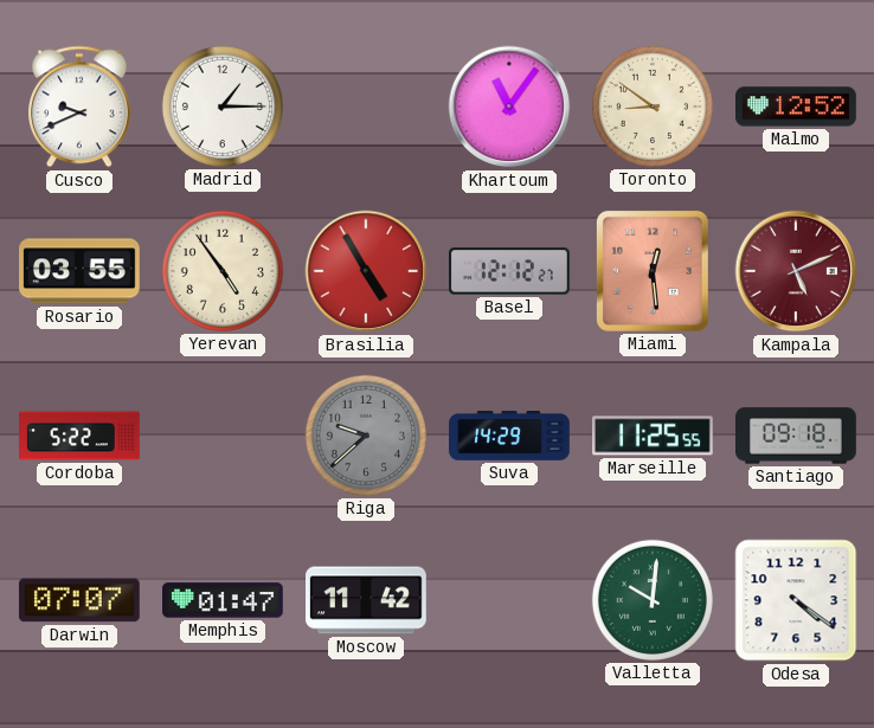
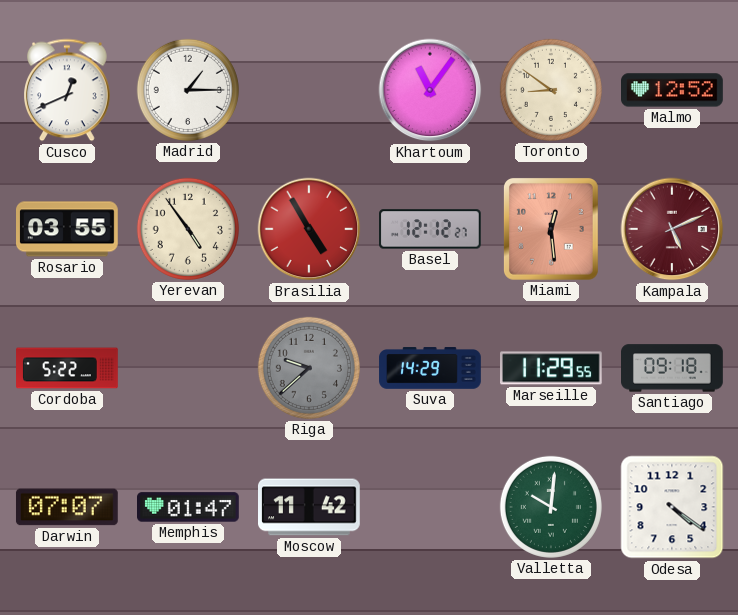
Cusco: 9:41 -> 12:41 (68, 90)
Marseille: 11:25 -> 11:29 (552, 368)
